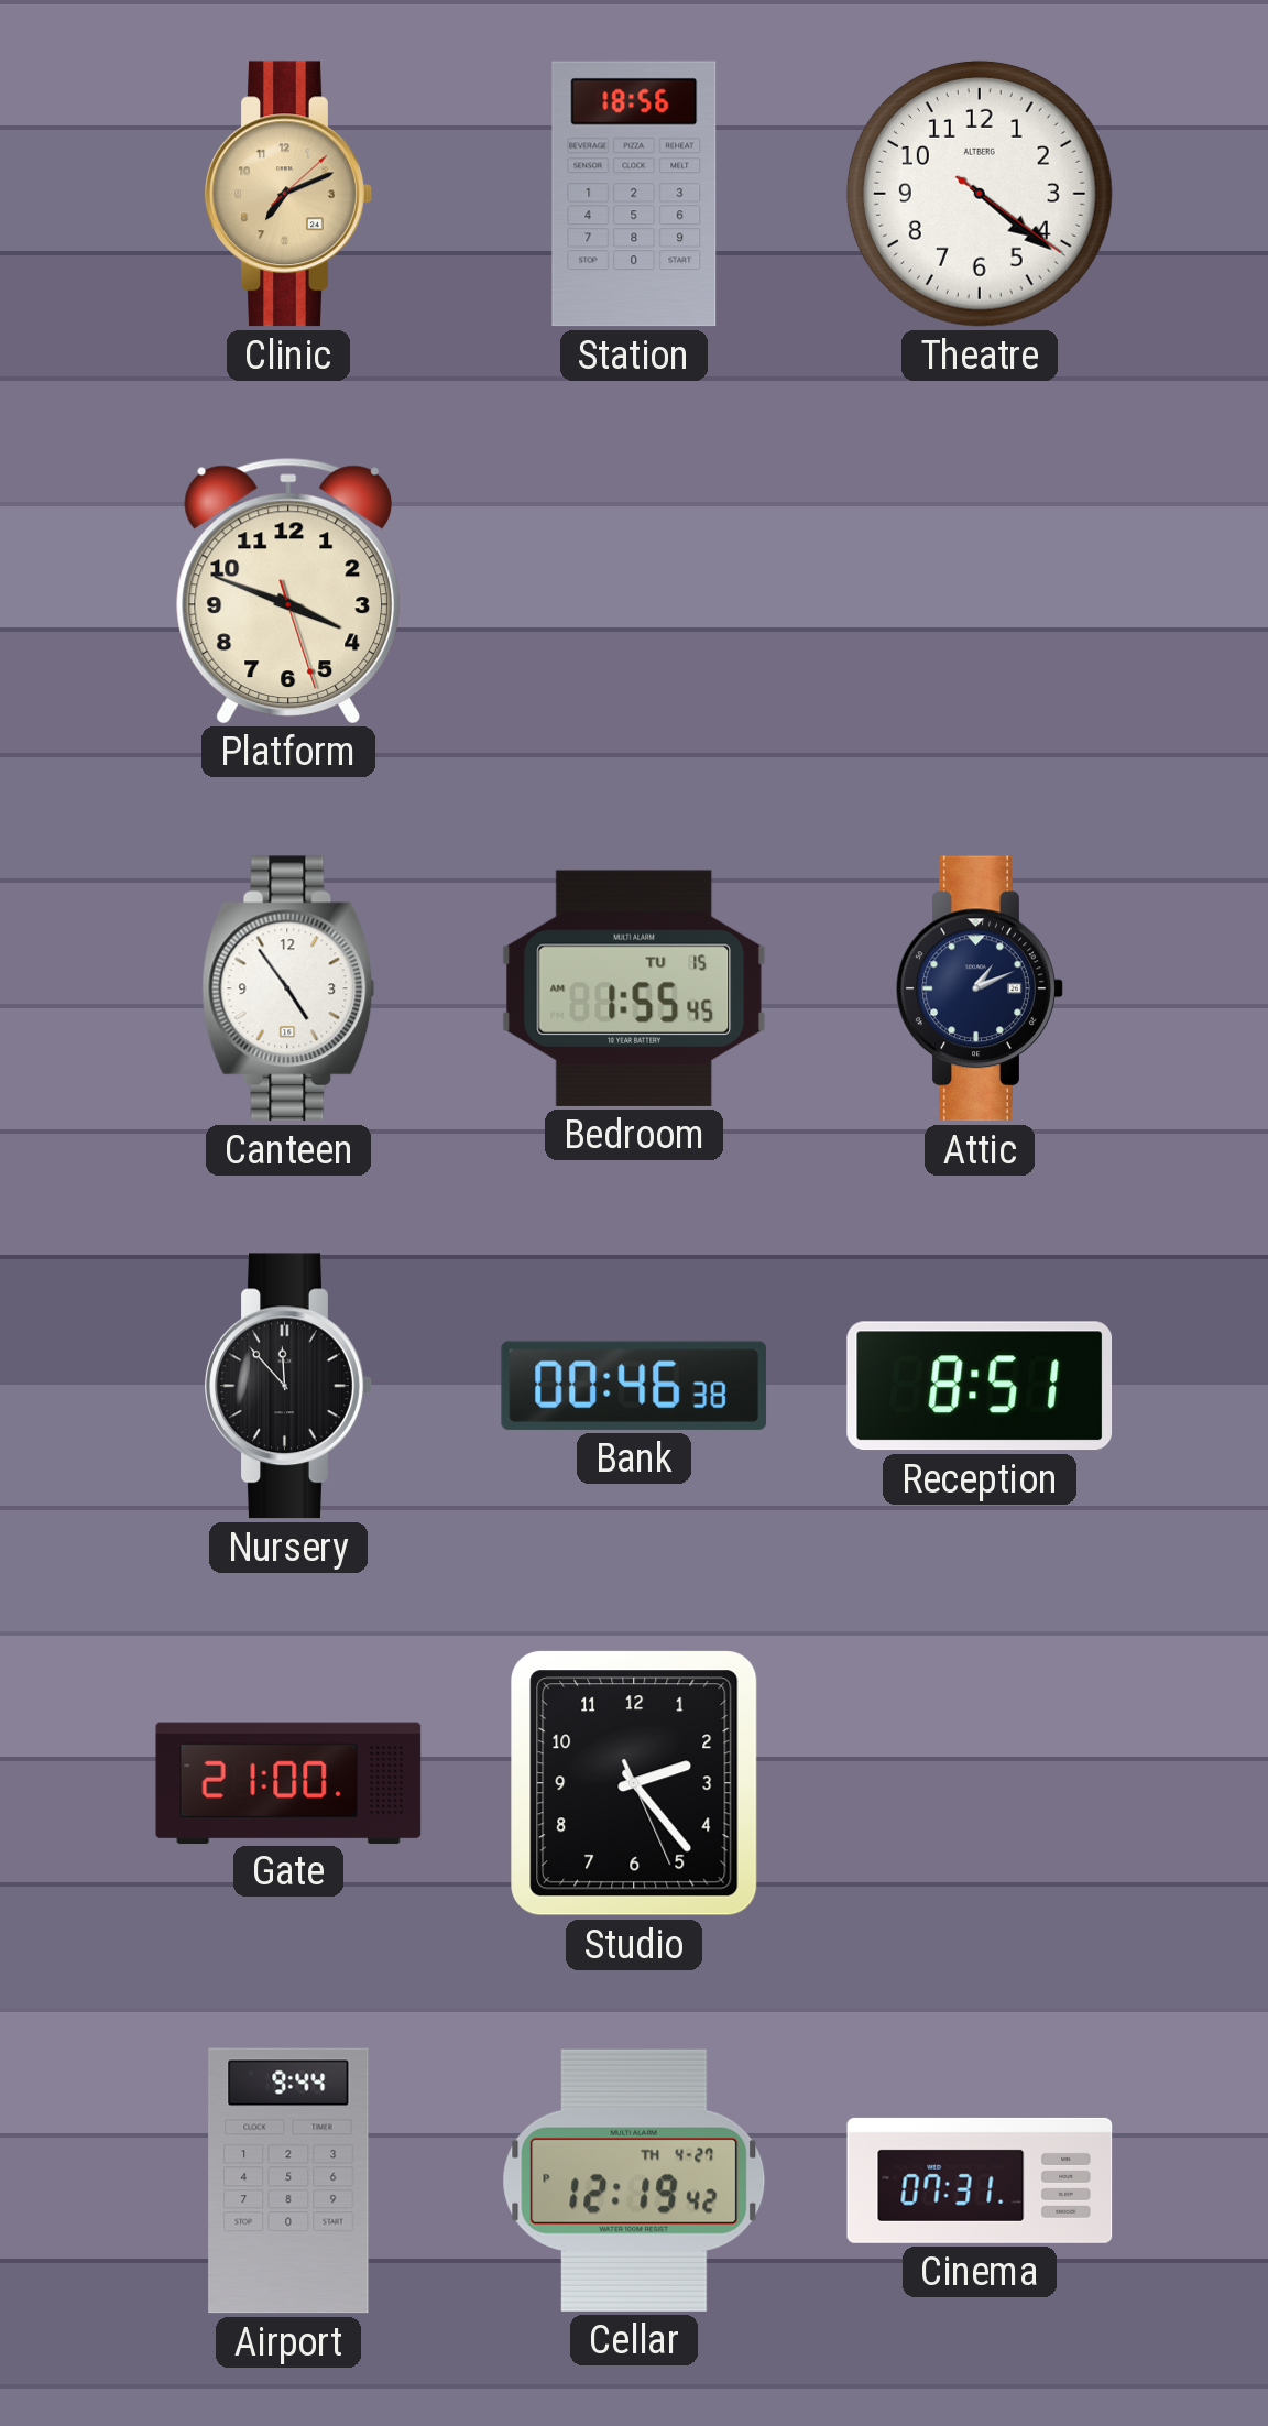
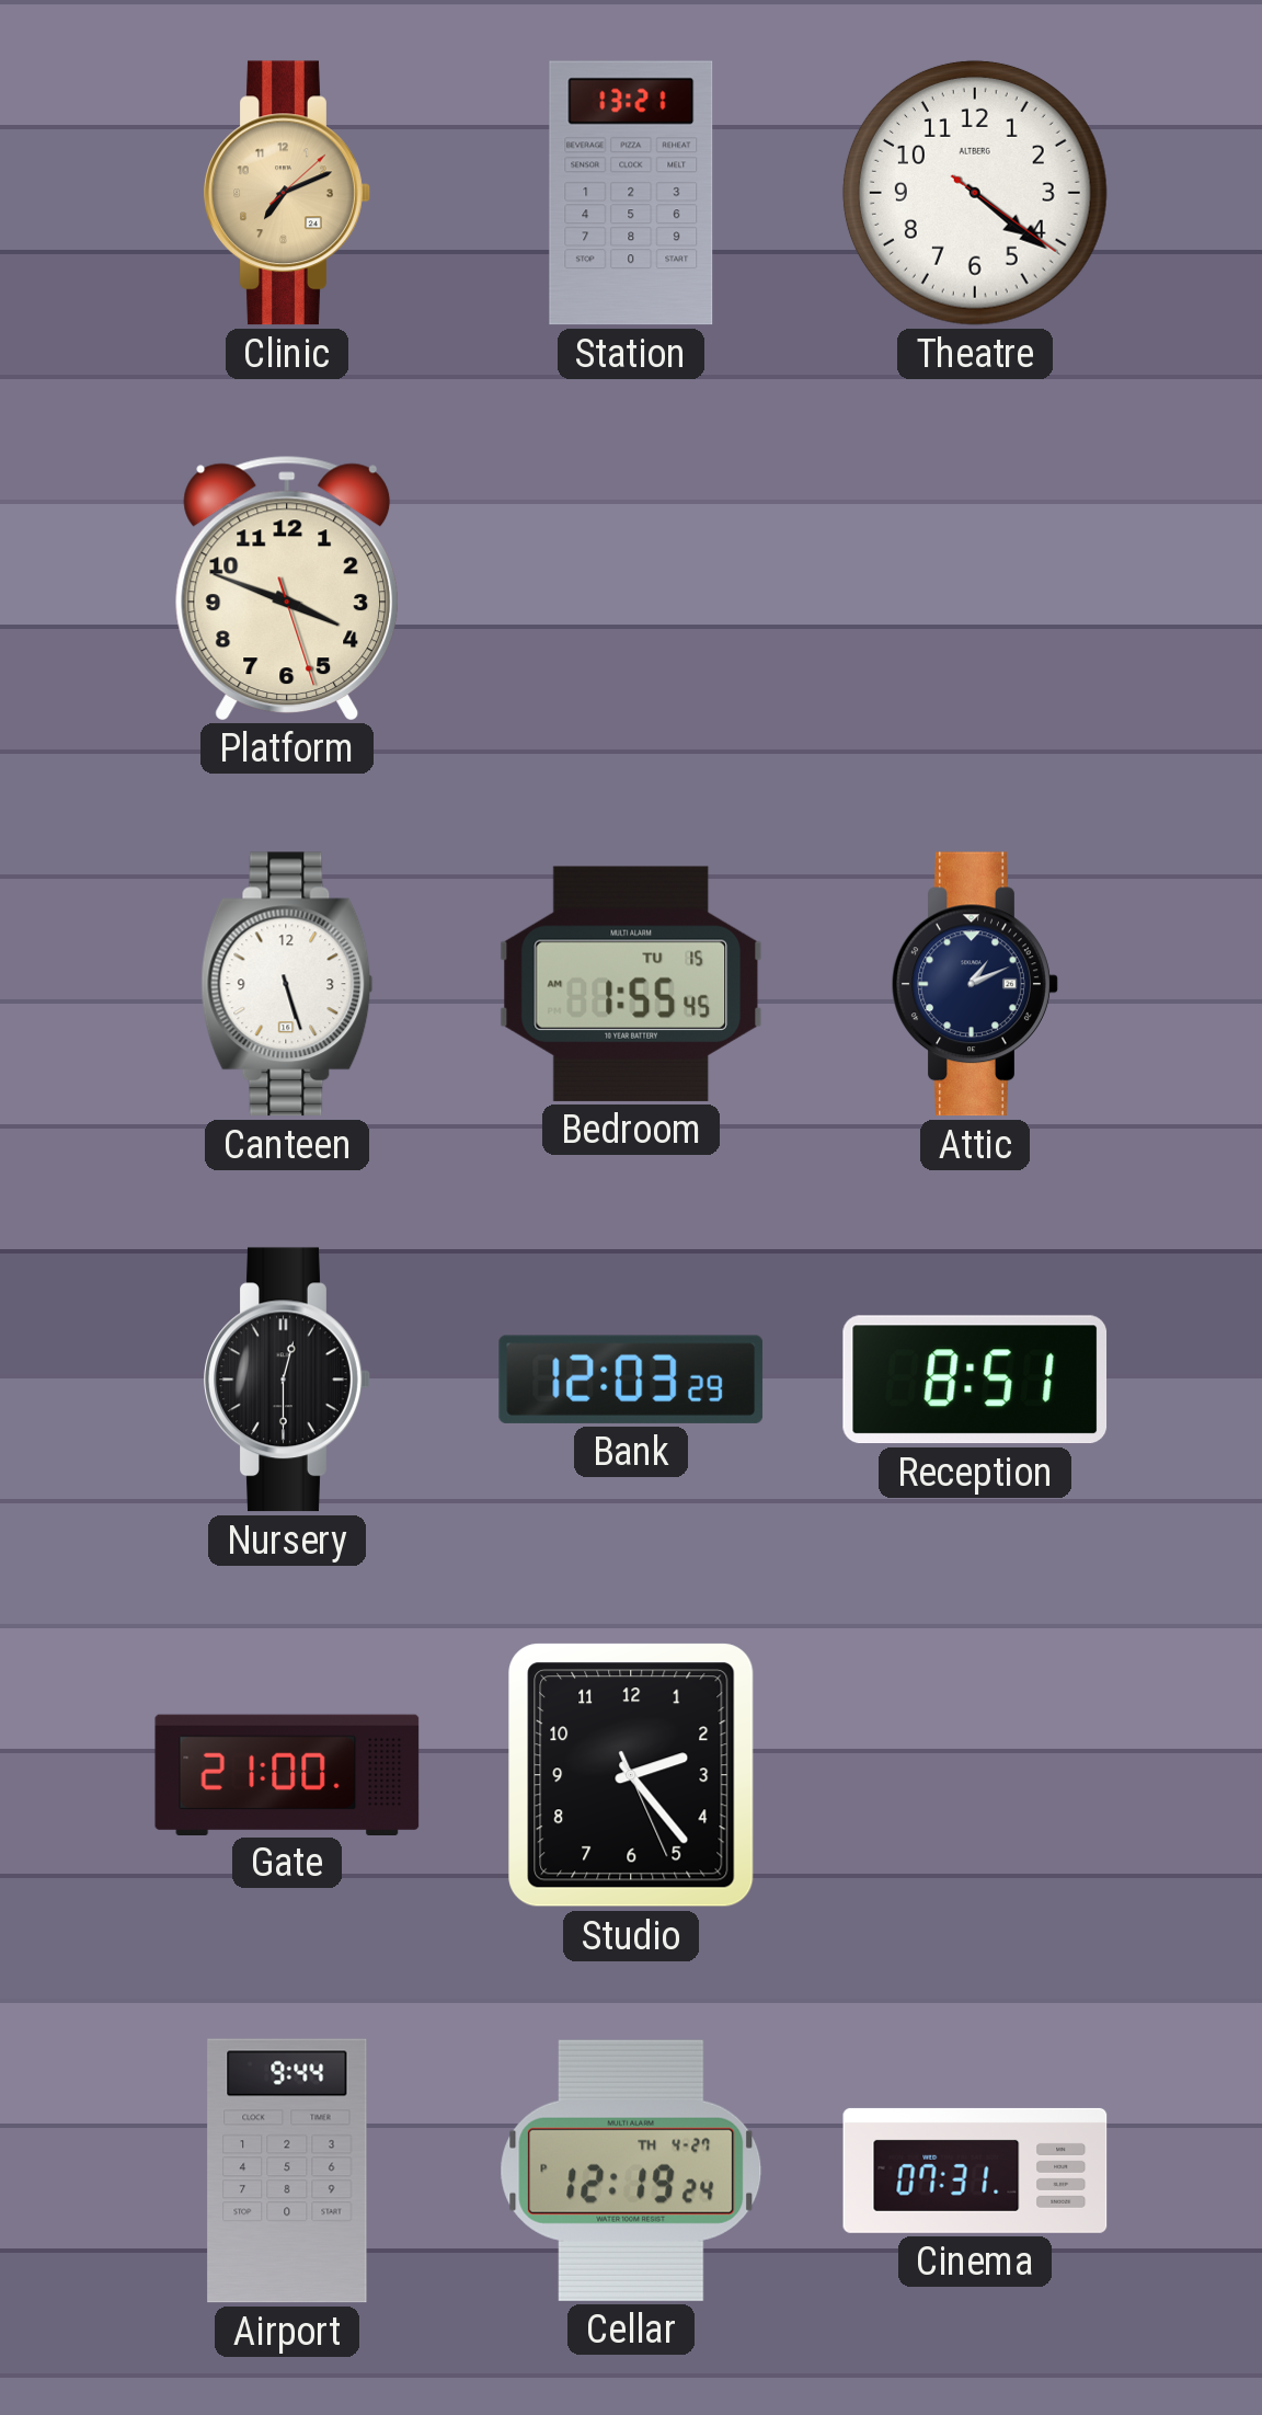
Station: 18:56 -> 13:21 (631, 193)
Canteen: 4:54 -> 5:27 (287, 984)
Nursery: 11:53 -> 12:30 (287, 1380)
Bank: 00:46 -> 12:03 (631, 1380)
Cellar: 12:19:42 PM -> 12:19:24 PM (631, 2171)
